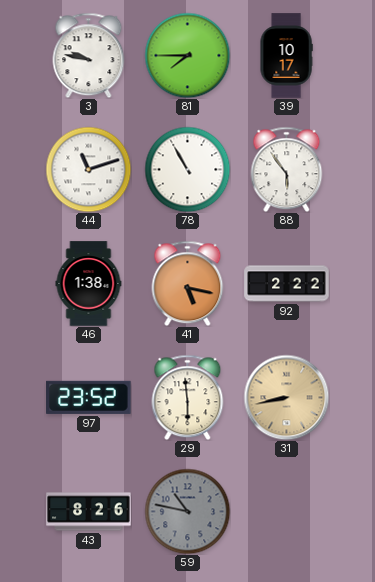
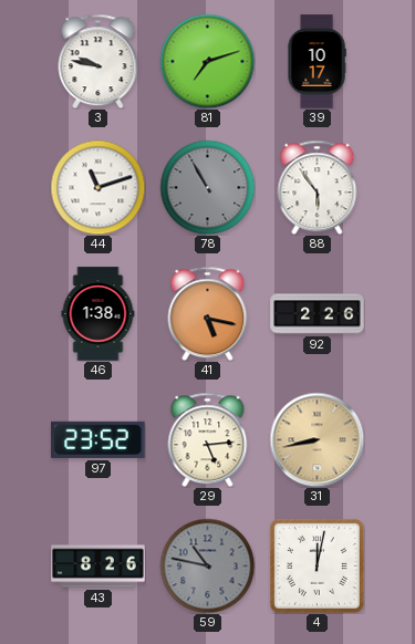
81: 7:45 -> 7:12 (207, 61)
78 dial: white -> grey (207, 187)
92: 2:22 -> 2:26 (318, 314)
29: 5:59 -> 5:14 (208, 439)
4: none -> 12:02 (317, 565)
